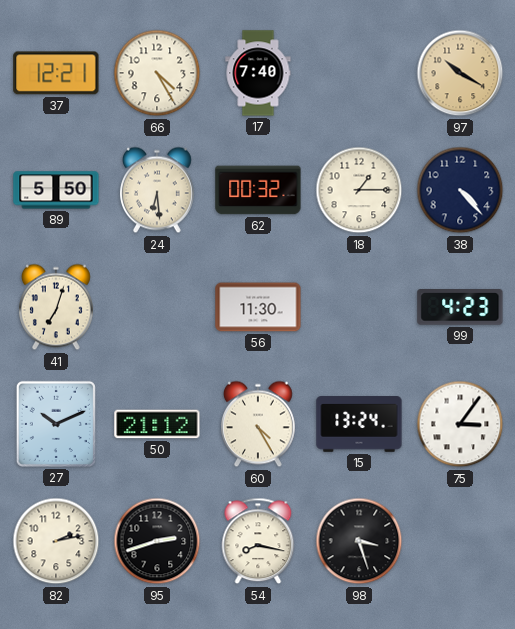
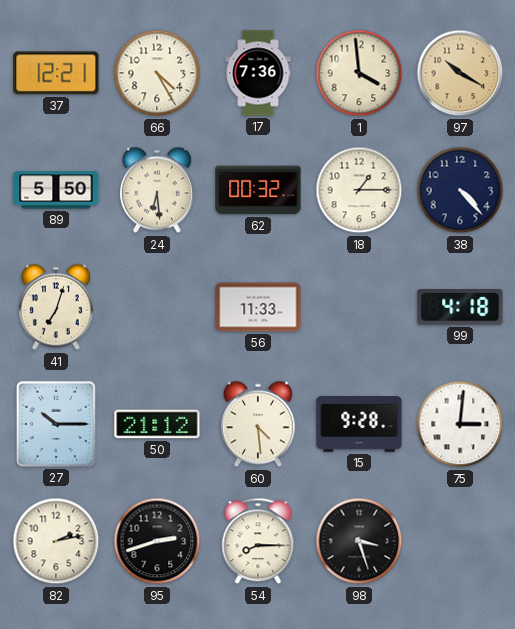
17: 7:40 -> 7:36 (258, 73)
1: none -> 3:59 (359, 73)
56: 11:30 -> 11:33 (258, 307)
99: 4:23 -> 4:18 (460, 307)
27: 10:11 -> 10:15 (56, 424)
60: 4:25 -> 4:29 (258, 424)
15: 13:24 -> 9:28 (359, 424)
75: 3:06 -> 3:01 (460, 424)
54: 8:17 -> 8:15 (258, 541)
